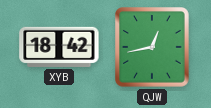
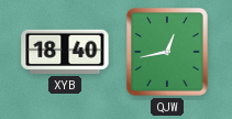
XYB: 18:42 -> 18:40 (65, 52)
